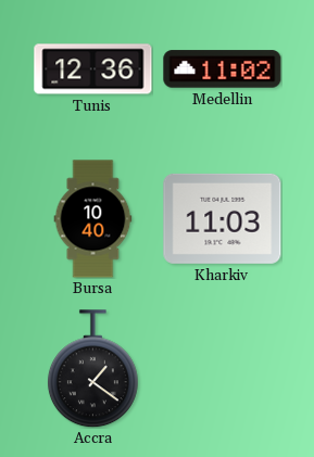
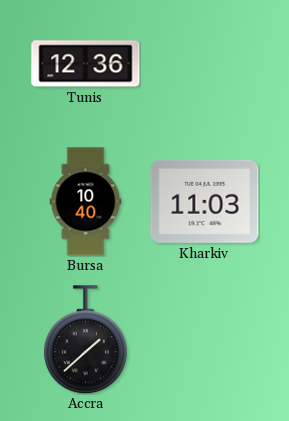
Medellin: 11:02 -> none (223, 69)
Accra: 1:21 -> 1:38 (85, 340)
